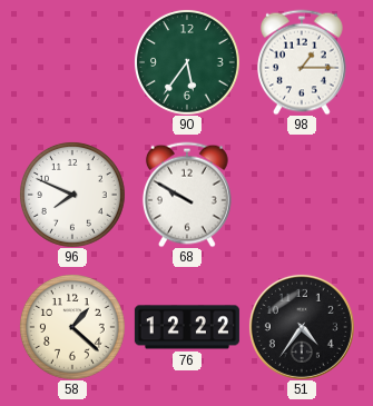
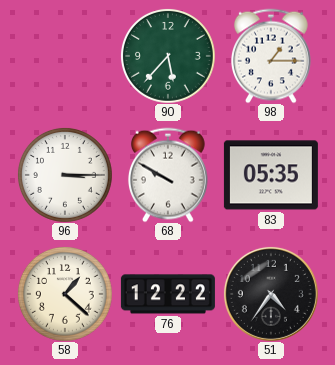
90: 5:36 -> 5:37 (168, 56)
96: 7:49 -> 3:15 (65, 175)
83: none -> 05:35 (271, 175)
